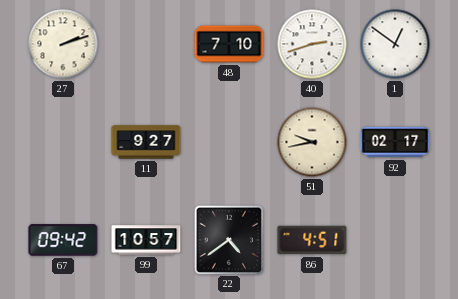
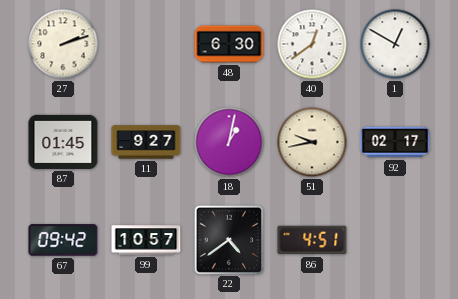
48: 7:10 -> 6:30 (229, 44)
40: 2:42 -> 12:39 (312, 44)
1: 12:51 -> 12:50 (395, 44)
87: none -> 01:45 (63, 142)
18: none -> 1:02 (229, 142)
